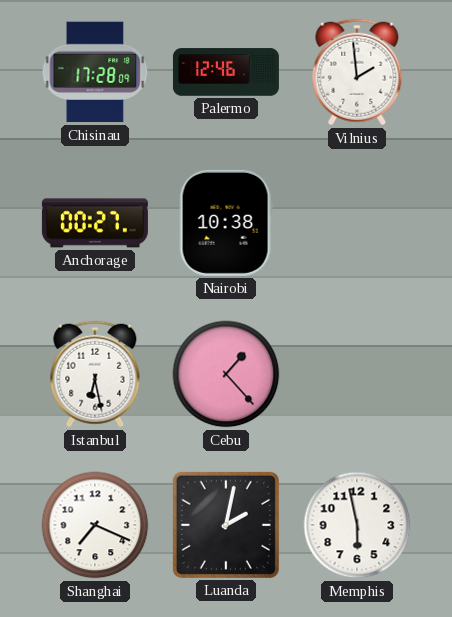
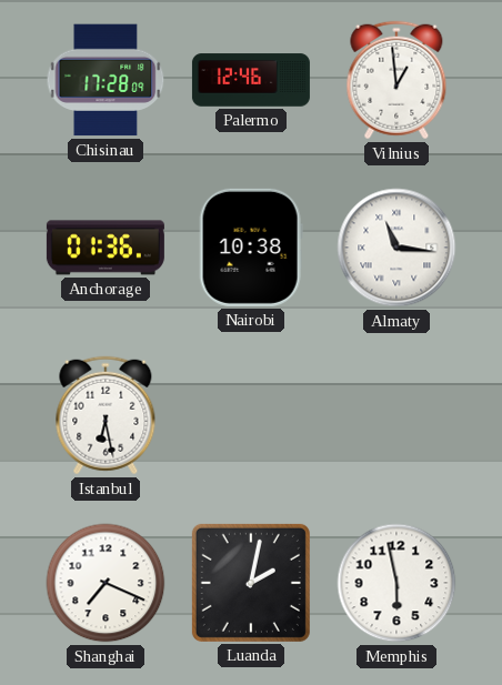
Vilnius: 1:59 -> 12:59 (396, 80)
Anchorage: 00:27 -> 01:36 (106, 248)
Almaty: none -> 11:16 (396, 248)
Cebu: 1:23 -> none (226, 374)
